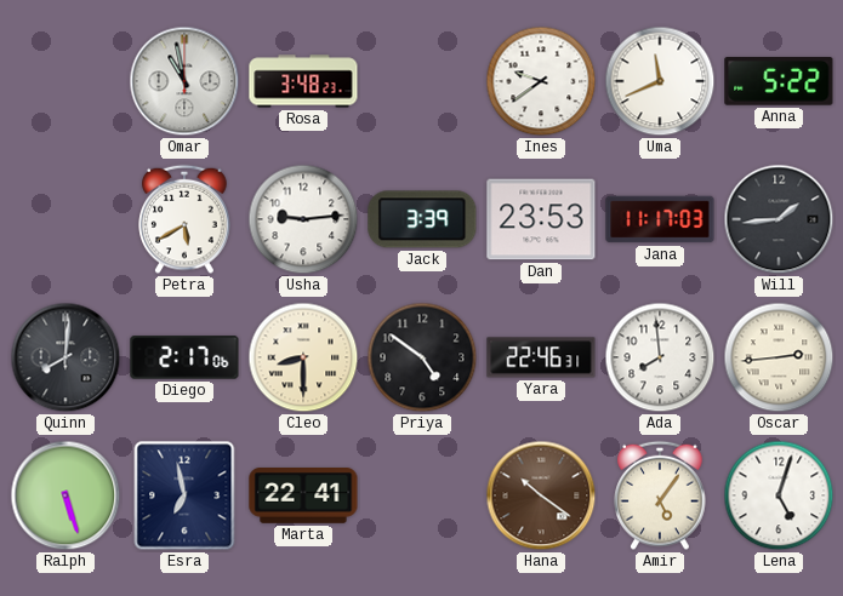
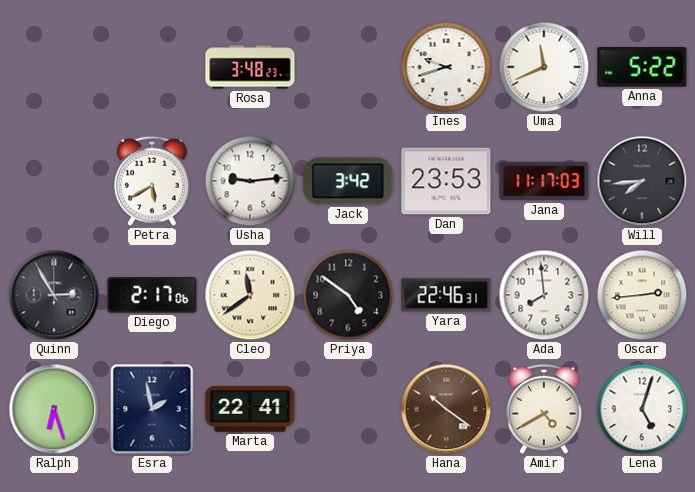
Omar: 10:58 -> none (184, 81)
Ines: 9:39 -> 9:42 (446, 67)
Jack: 3:39 -> 3:42 (348, 181)
Will: 1:44 -> 7:44 (642, 181)
Quinn: 8:01 -> 2:55 (54, 295)
Cleo: 8:30 -> 11:39 (250, 295)
Ralph: 5:27 -> 6:27 (54, 409)
Esra: 6:58 -> 1:58 (152, 409)
Amir: 5:06 -> 4:40 (544, 409)
